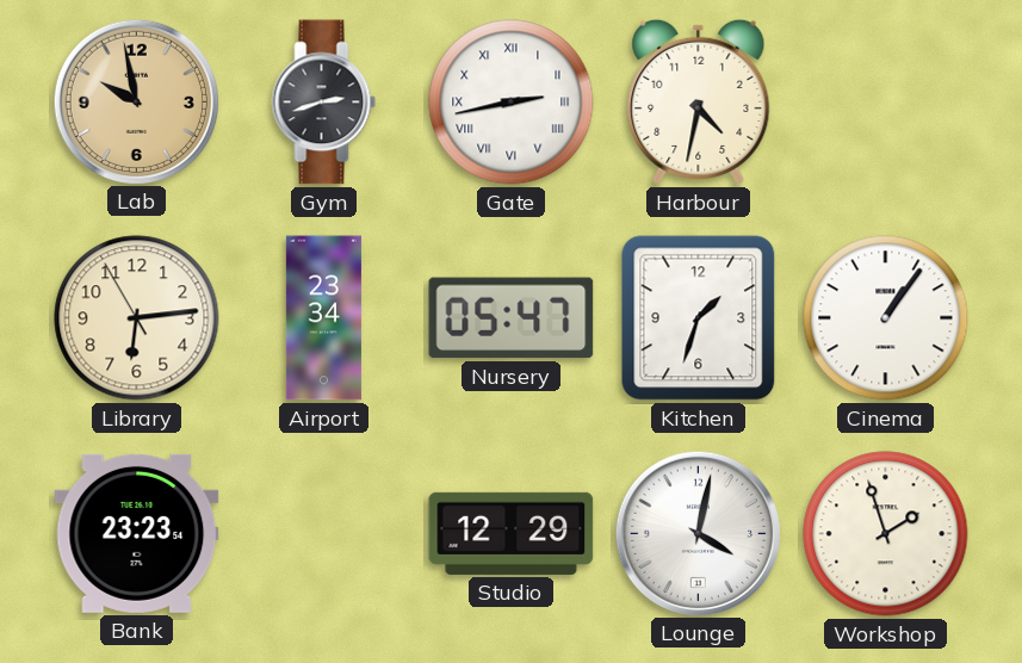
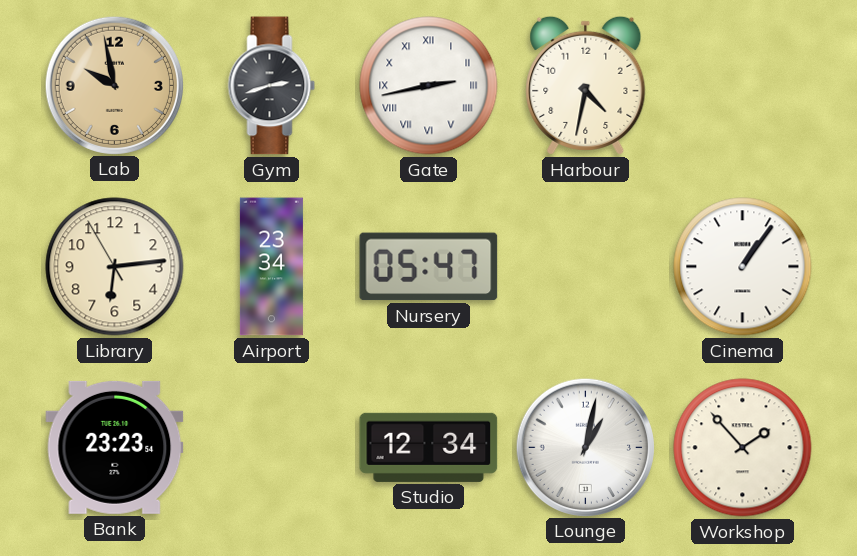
Kitchen: 1:33 -> none (699, 318)
Studio: 12:29 -> 12:34 (429, 447)
Lounge: 4:02 -> 1:02 (585, 447)
Workshop: 1:57 -> 1:53 (743, 448)
